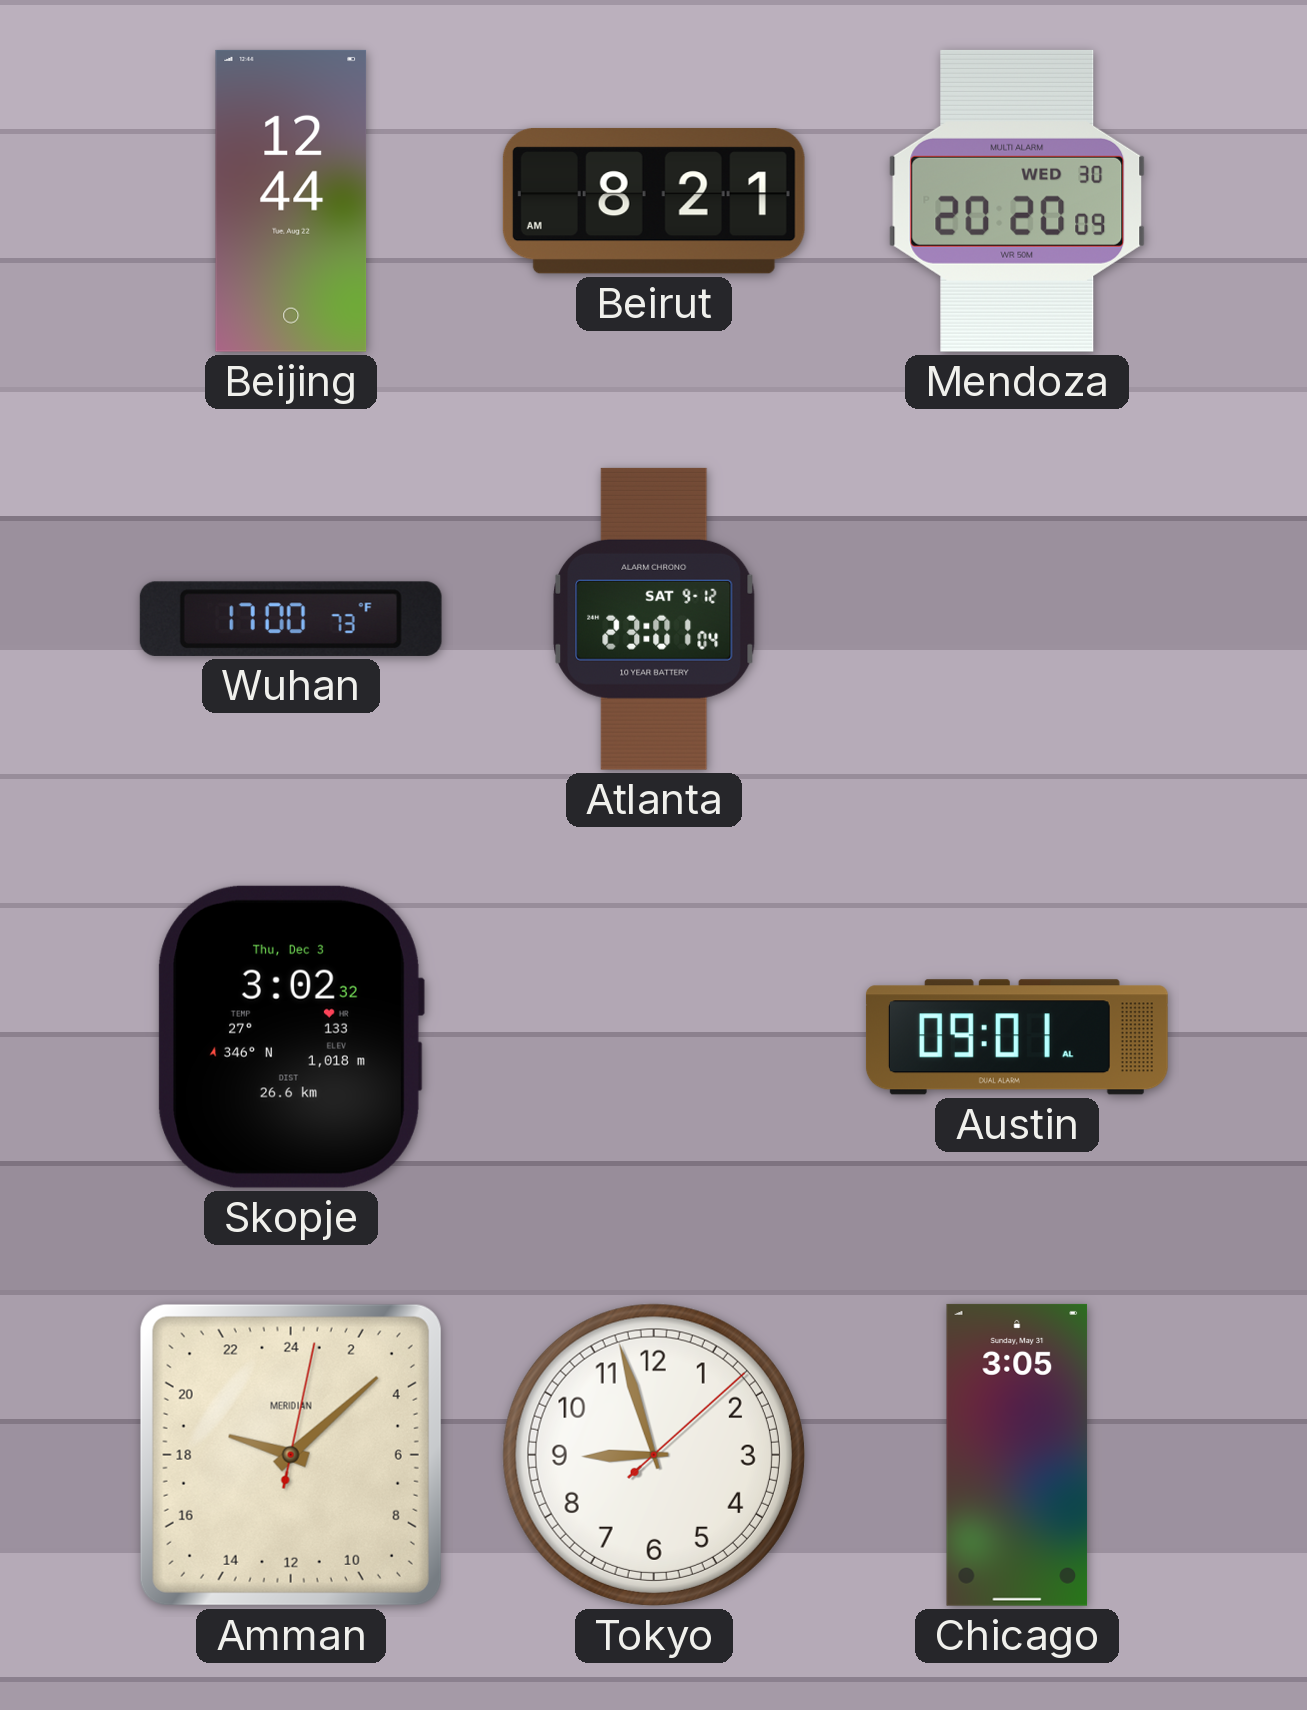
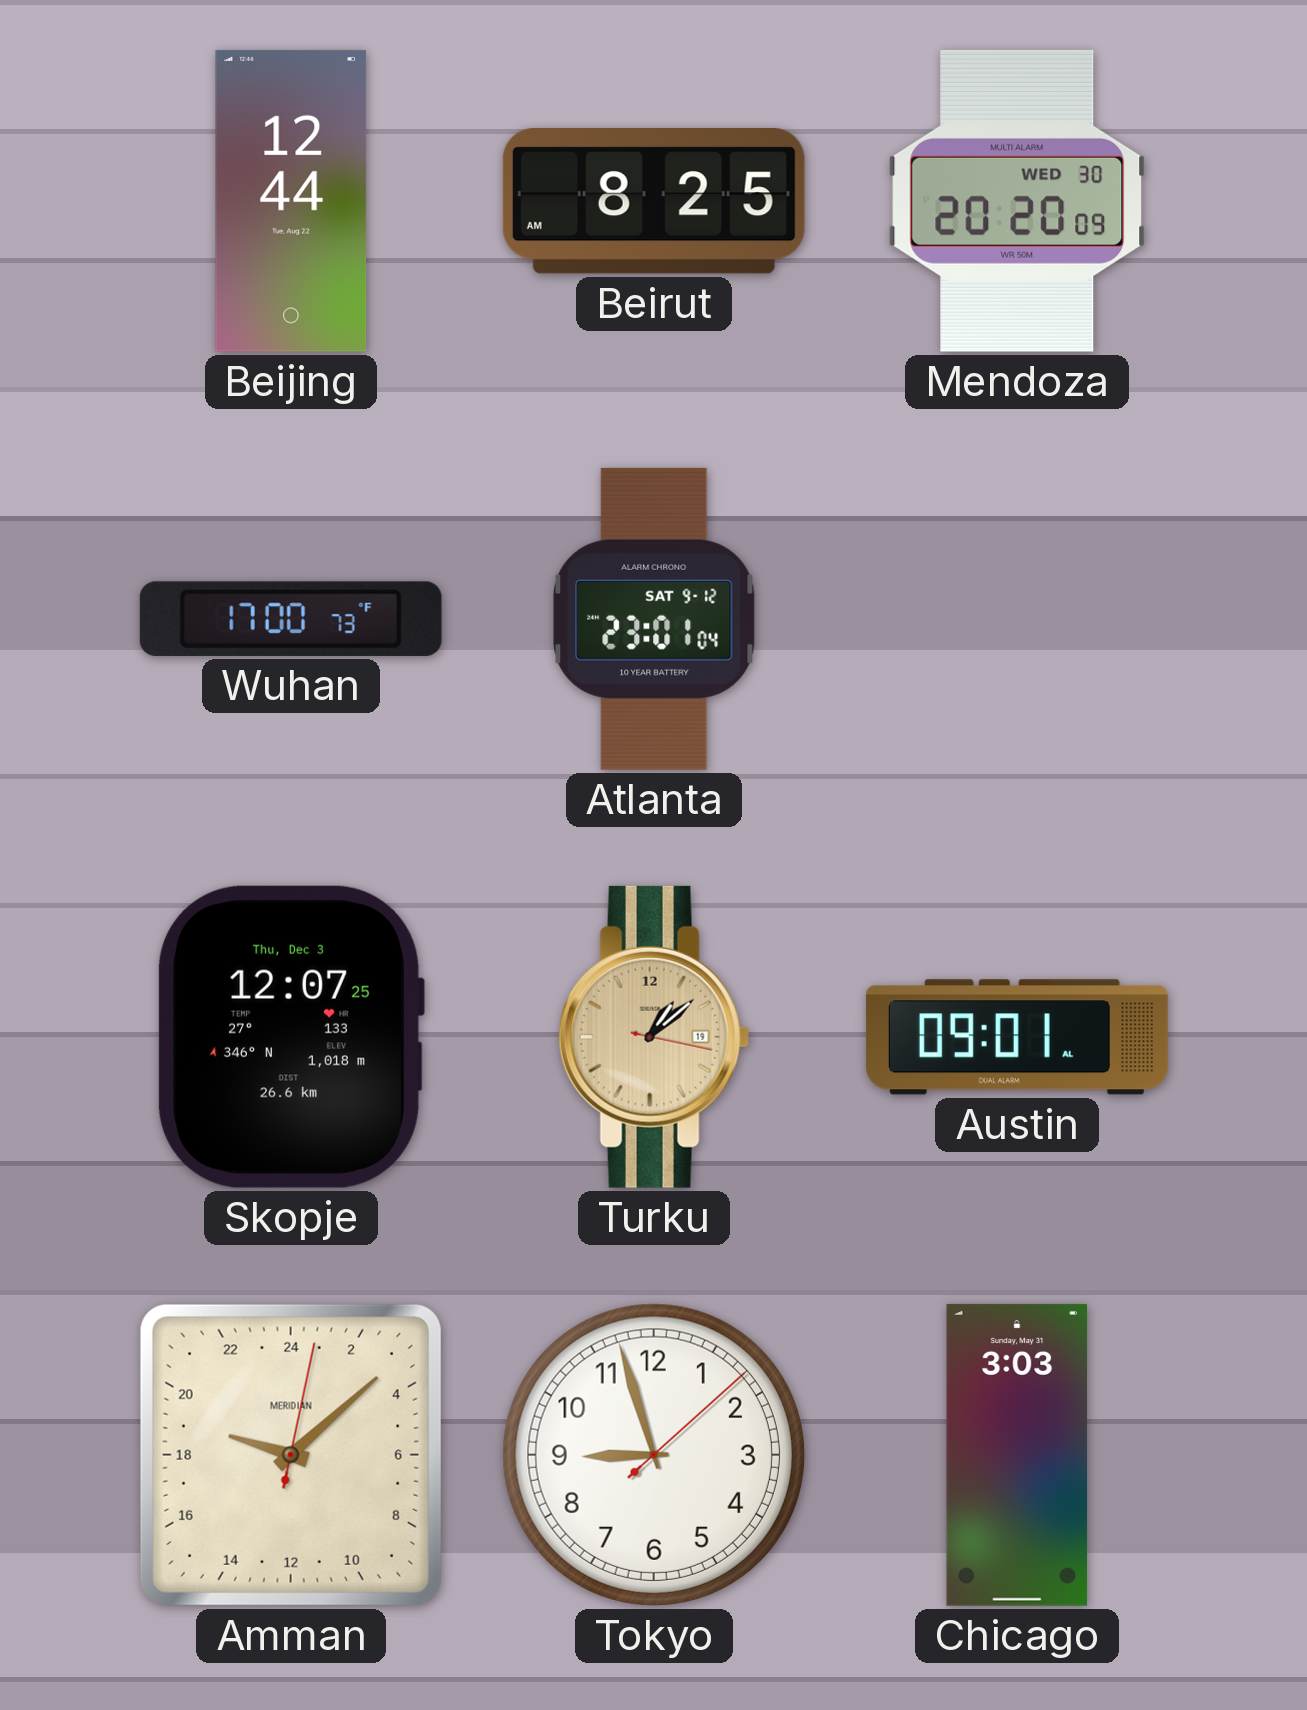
Beirut: 8:21 -> 8:25 (654, 201)
Skopje: 3:02 -> 12:07 (291, 1037)
Turku: none -> 1:08 (654, 1037)
Chicago: 3:05 -> 3:03 (1017, 1455)
